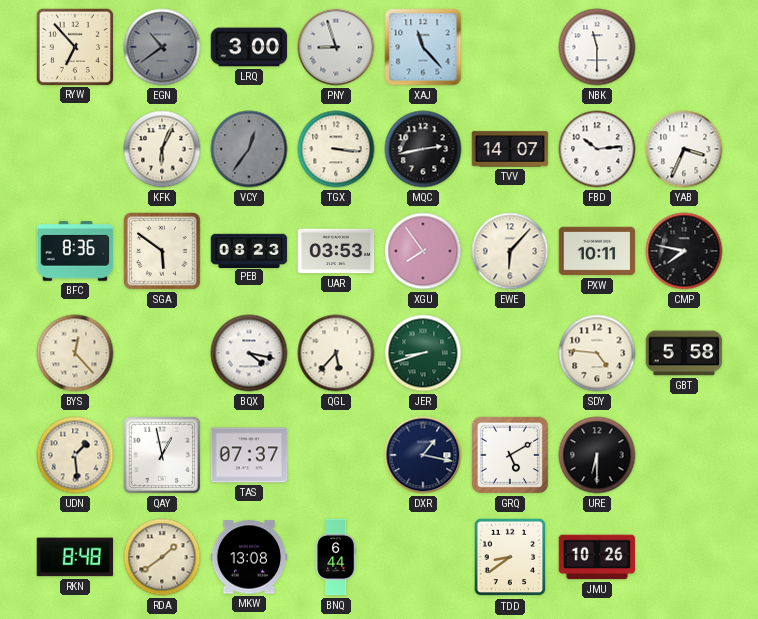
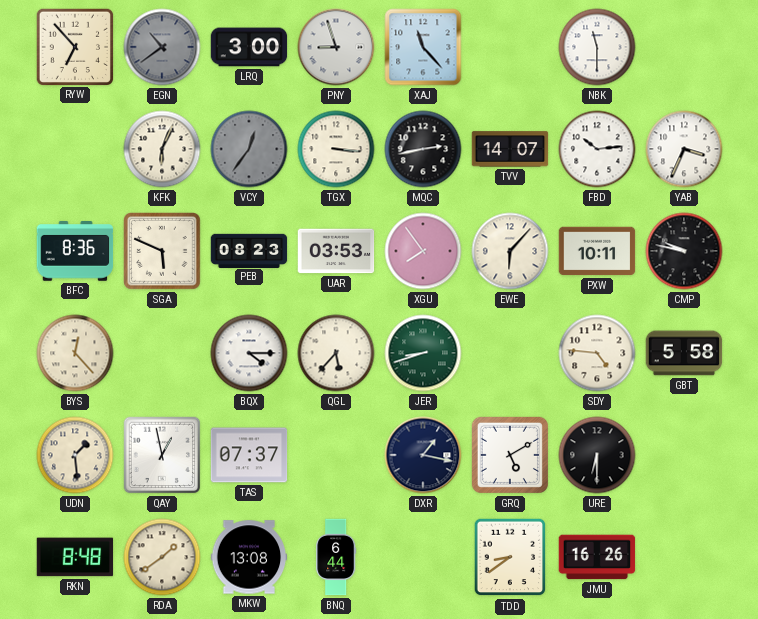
SGA: 5:51 -> 5:49 (163, 252)
CMP: 7:47 -> 9:47 (684, 251)
BQX: 4:17 -> 4:15 (249, 353)
JMU: 10:26 -> 16:26 (597, 557)
